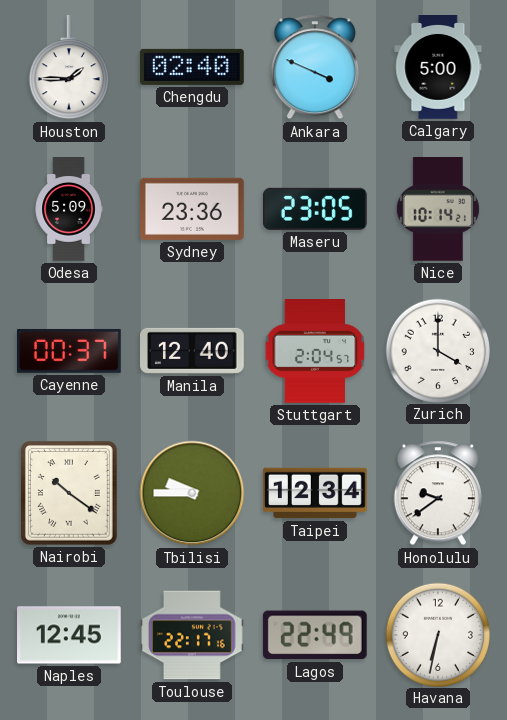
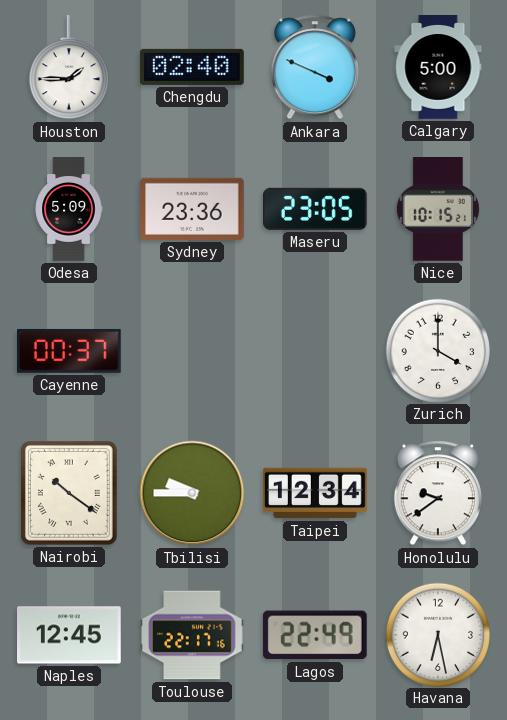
Nice: 10:14 -> 10:15 (438, 210)
Manila: 12:40 -> none (193, 351)
Stuttgart: 2:04 -> none (315, 352)
Havana: 6:32 -> 6:28 (437, 634)
